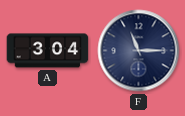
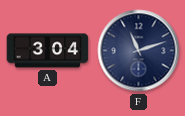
F: 11:15 -> 11:12 (139, 51)
